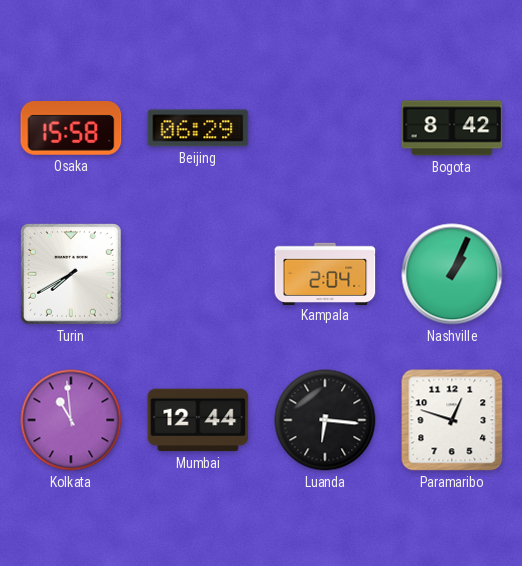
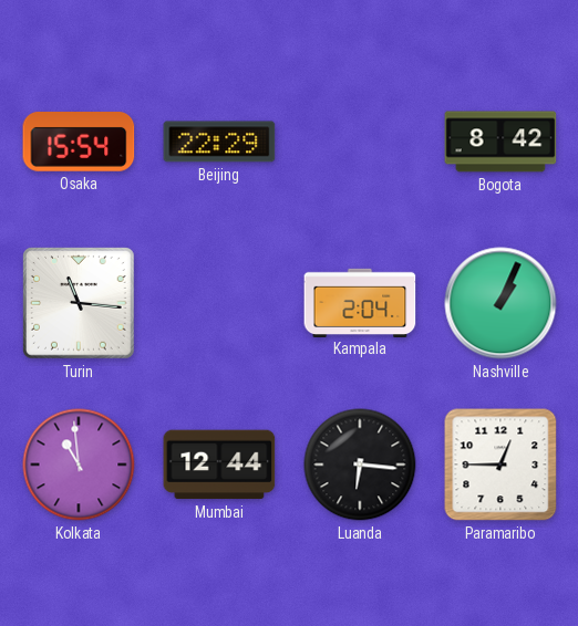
Osaka: 15:58 -> 15:54 (79, 143)
Beijing: 06:29 -> 22:29 (219, 142)
Turin: 7:40 -> 11:16 (80, 304)
Paramaribo: 12:48 -> 12:45 (500, 465)
